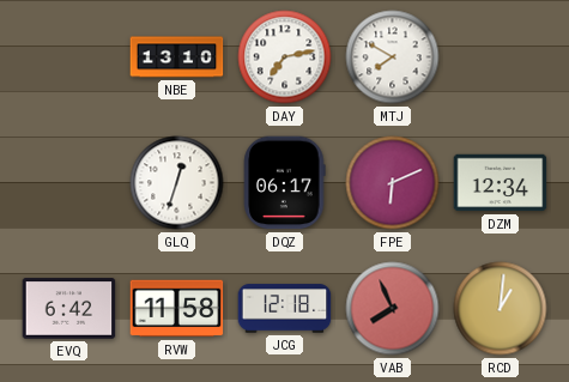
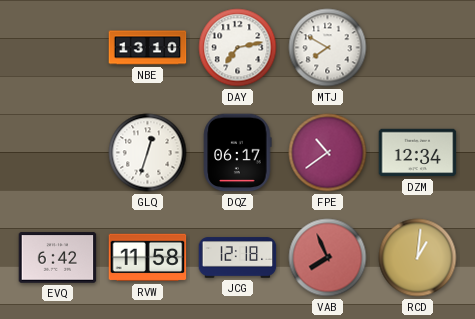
FPE: 6:11 -> 10:39 (328, 153)
